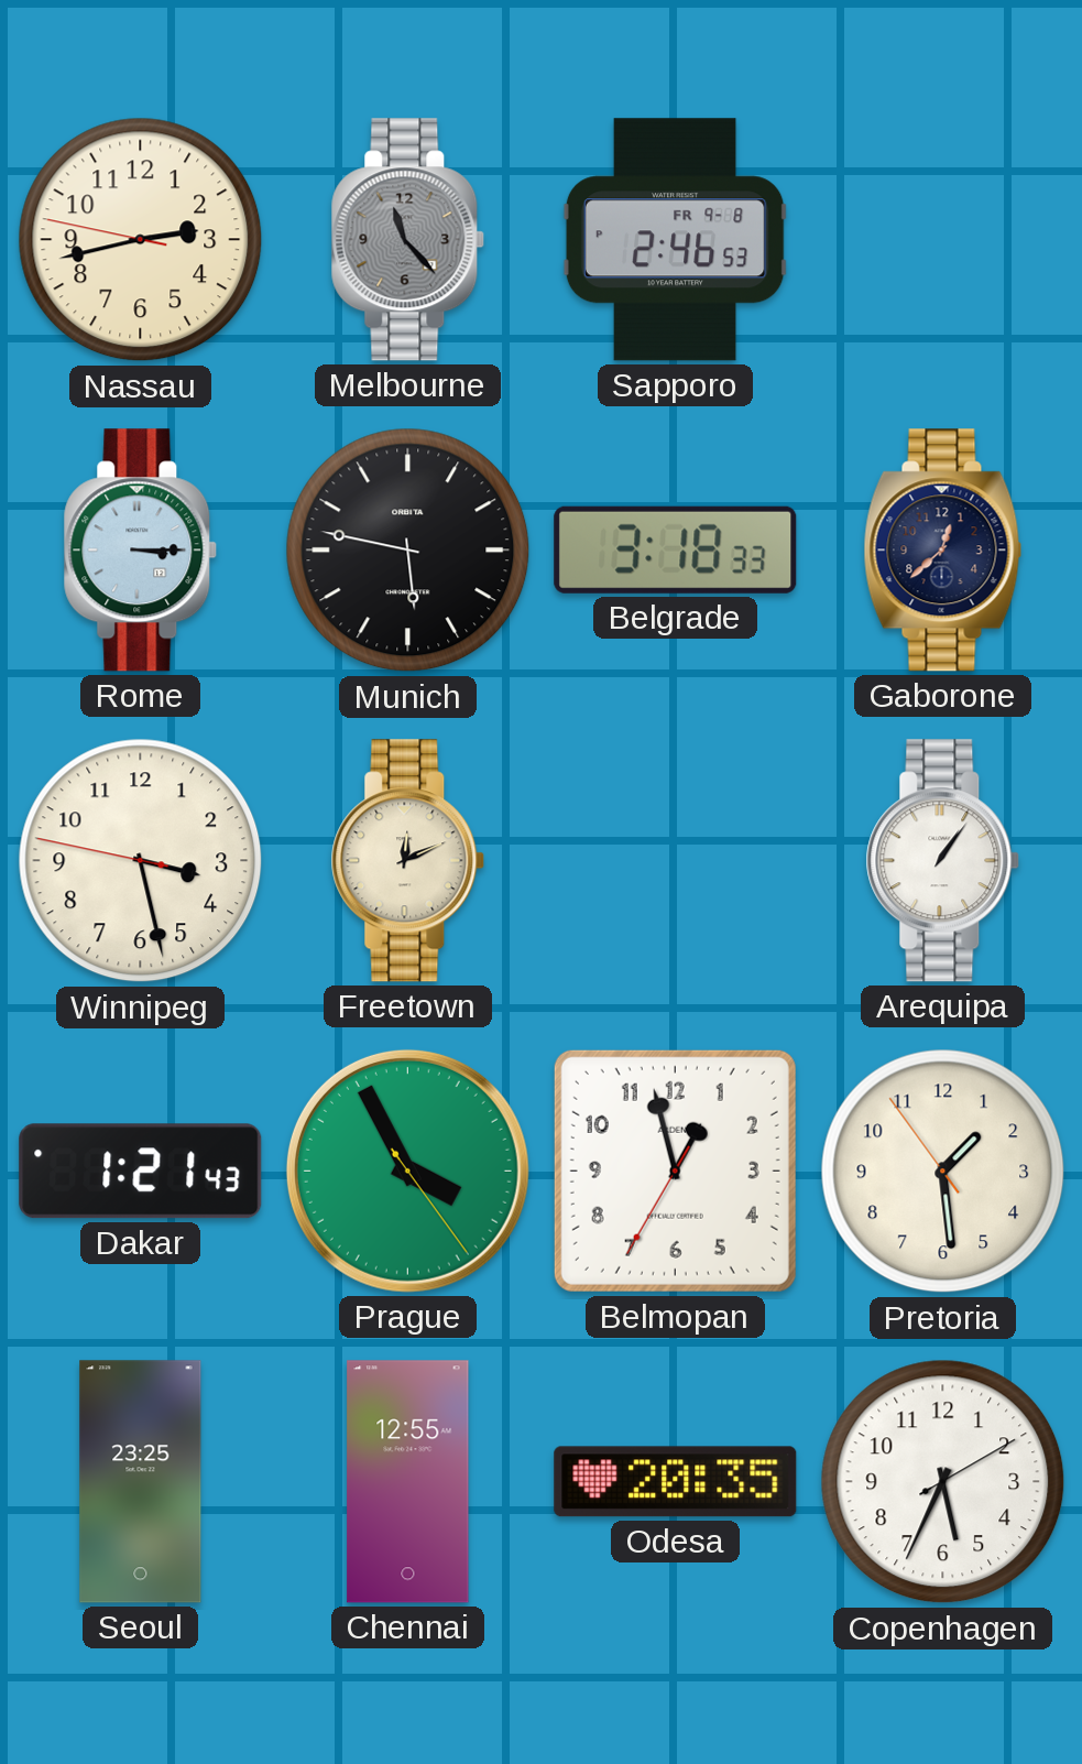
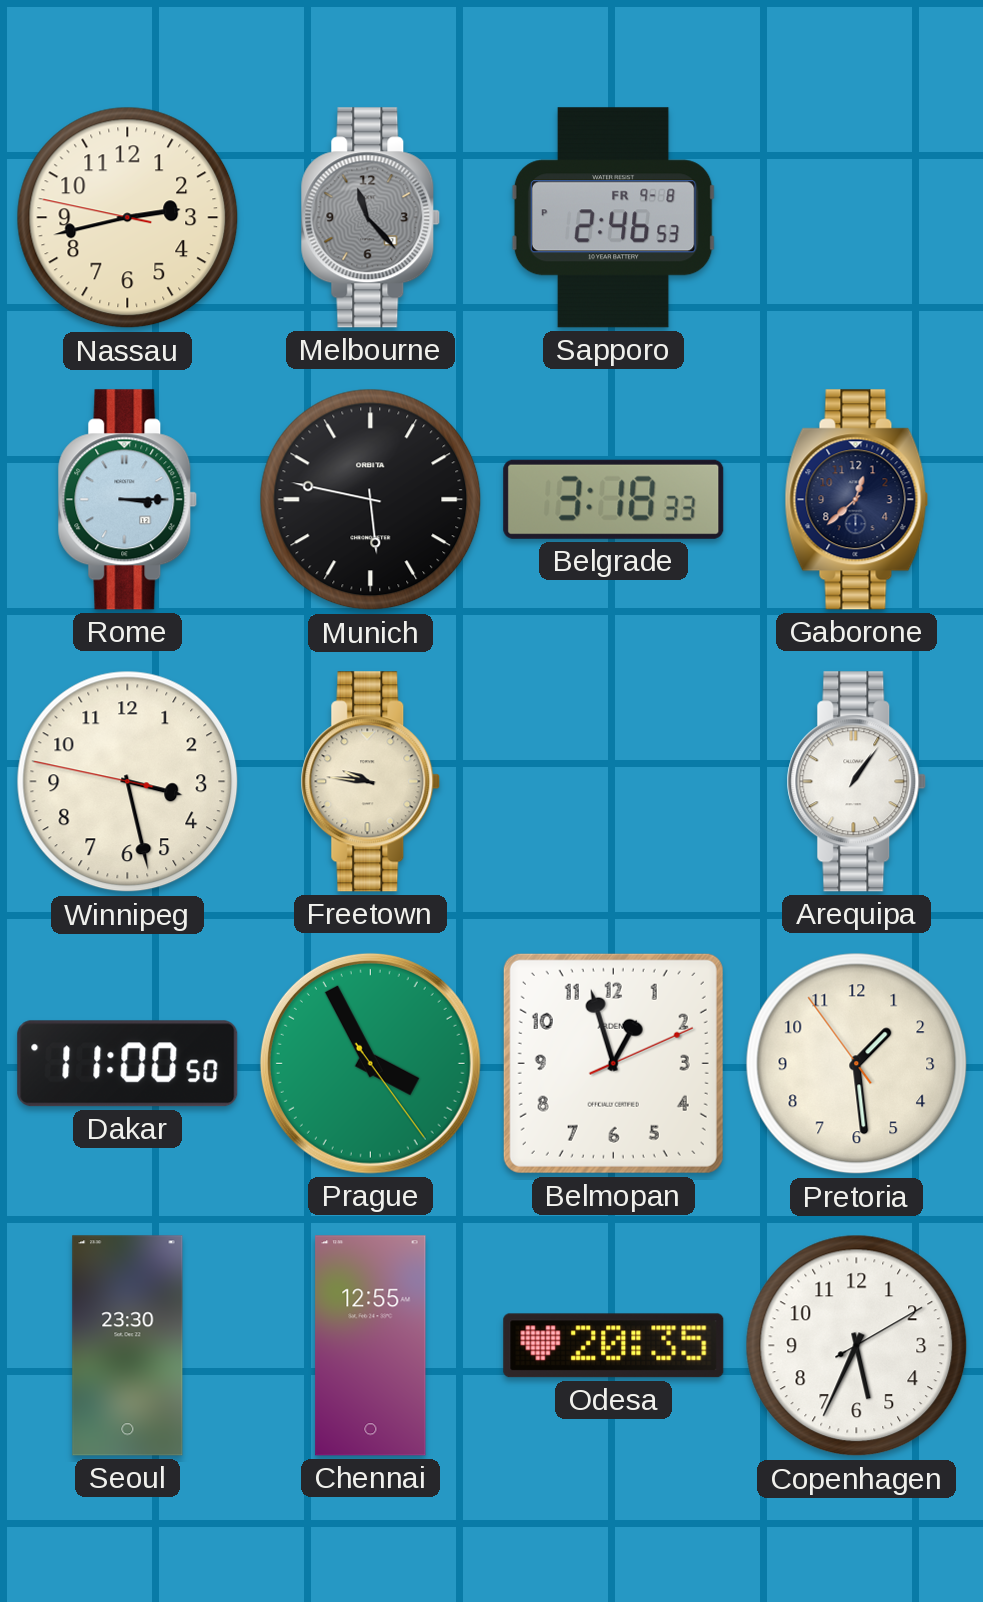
Freetown: 12:11 -> 9:46 (371, 782)
Dakar: 1:21 -> 11:00 (128, 1064)
Belmopan: 12:57:35 -> 12:57:11 (613, 1063)
Seoul: 23:25 -> 23:30 (128, 1346)
